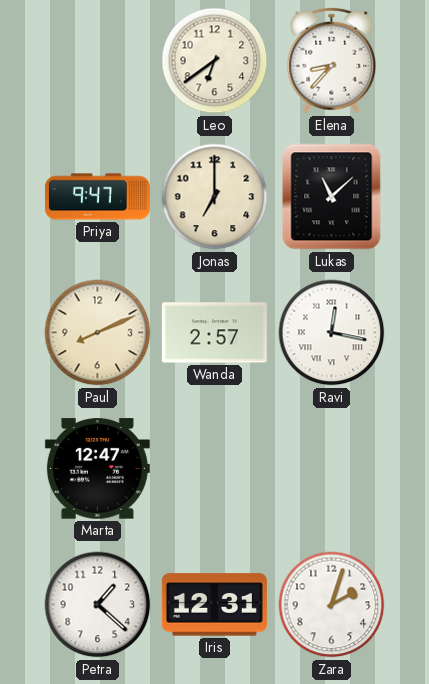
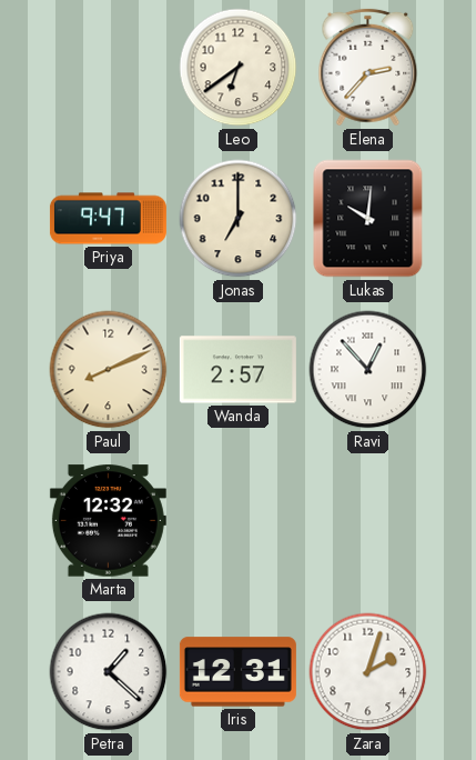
Elena: 8:37 -> 2:37 (368, 68)
Lukas: 11:08 -> 10:01 (368, 219)
Ravi: 12:17 -> 12:53 (368, 370)
Marta: 12:47 -> 12:32 (108, 521)
